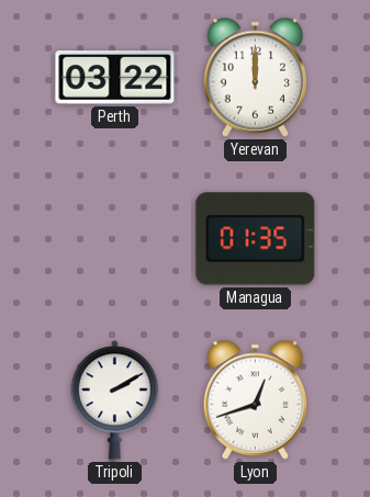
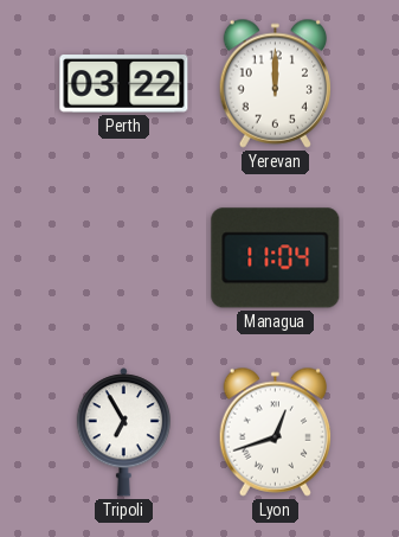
Managua: 01:35 -> 11:04 (276, 258)
Tripoli: 2:10 -> 6:55 (123, 433)
